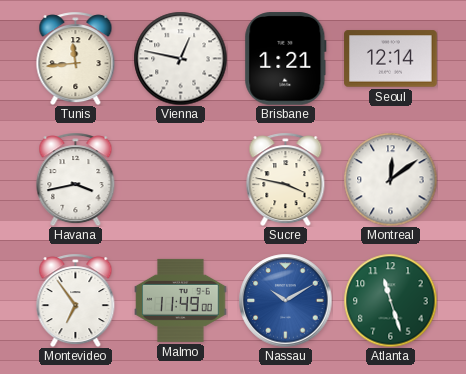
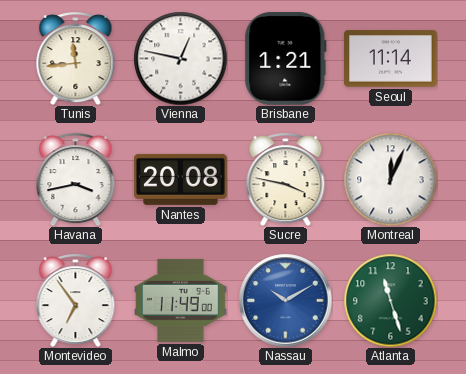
Seoul: 12:14 -> 11:14 (391, 59)
Nantes: none -> 20:08 (181, 179)
Montreal: 12:09 -> 12:04 (390, 179)
